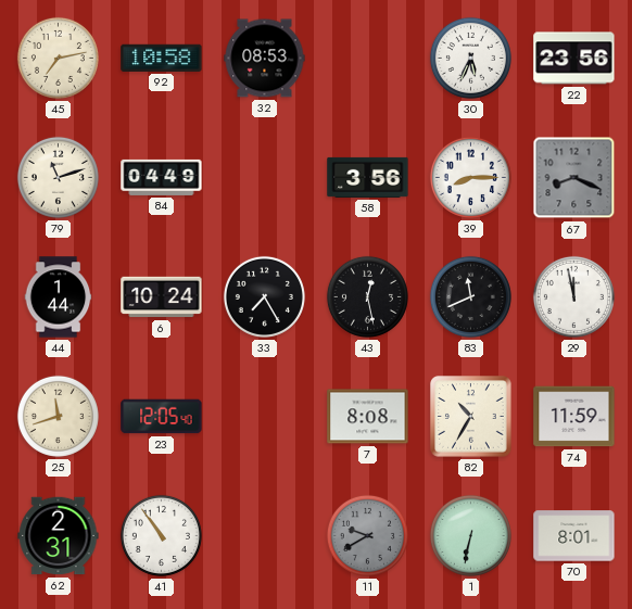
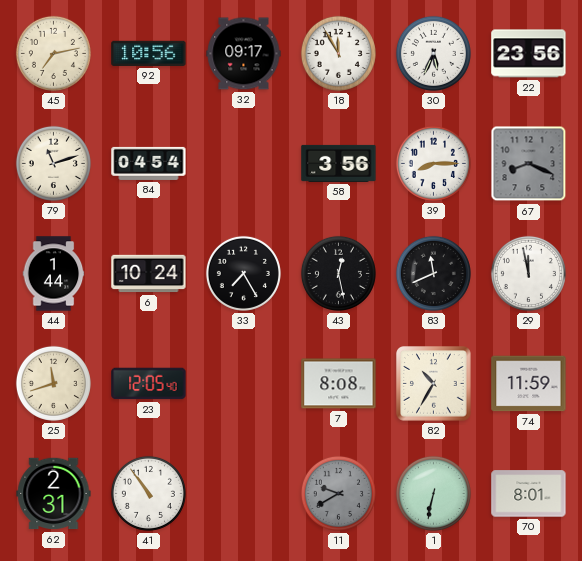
92: 10:58 -> 10:56 (149, 53)
32: 08:53 -> 09:17 (244, 54)
18: none -> 11:55 (338, 53)
84: 04:49 -> 04:54 (149, 163)
